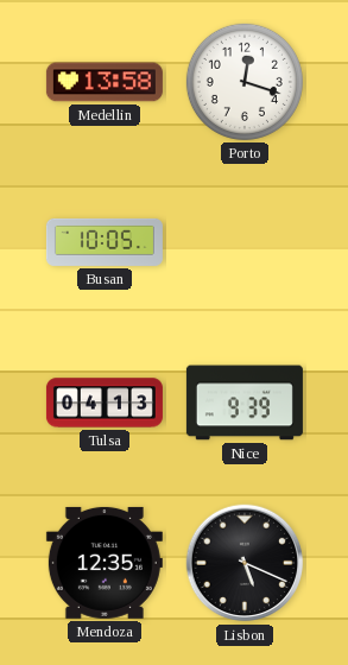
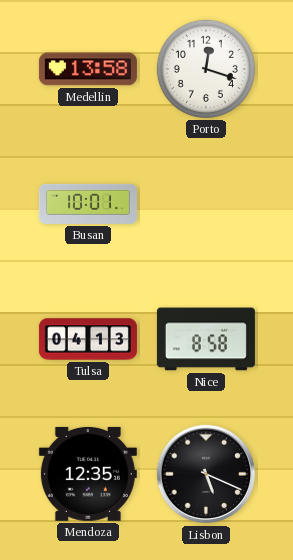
Busan: 10:05 -> 10:01 (88, 204)
Nice: 9:39 -> 8:58 (206, 339)
